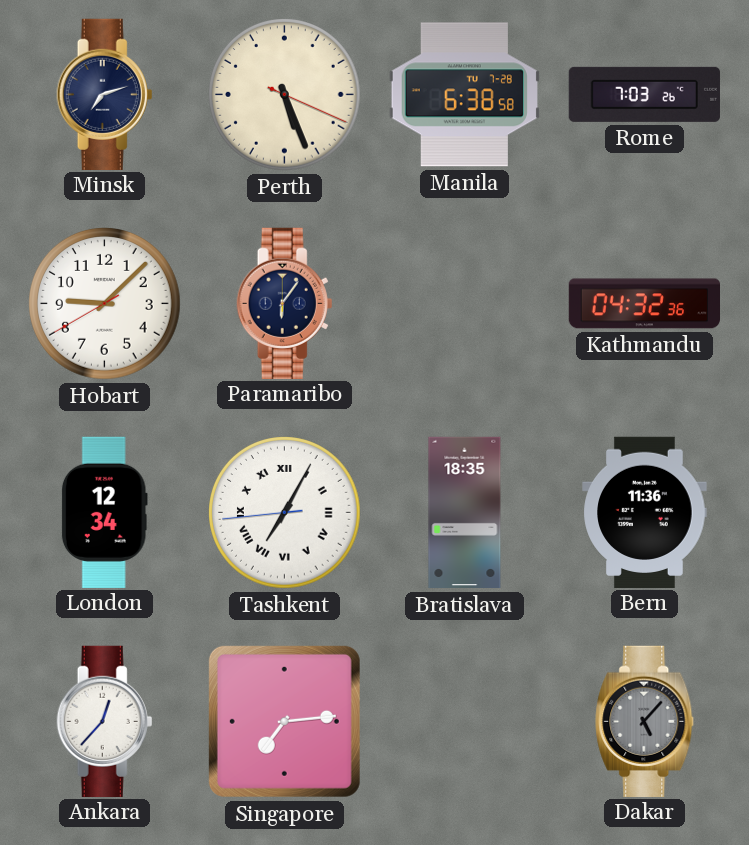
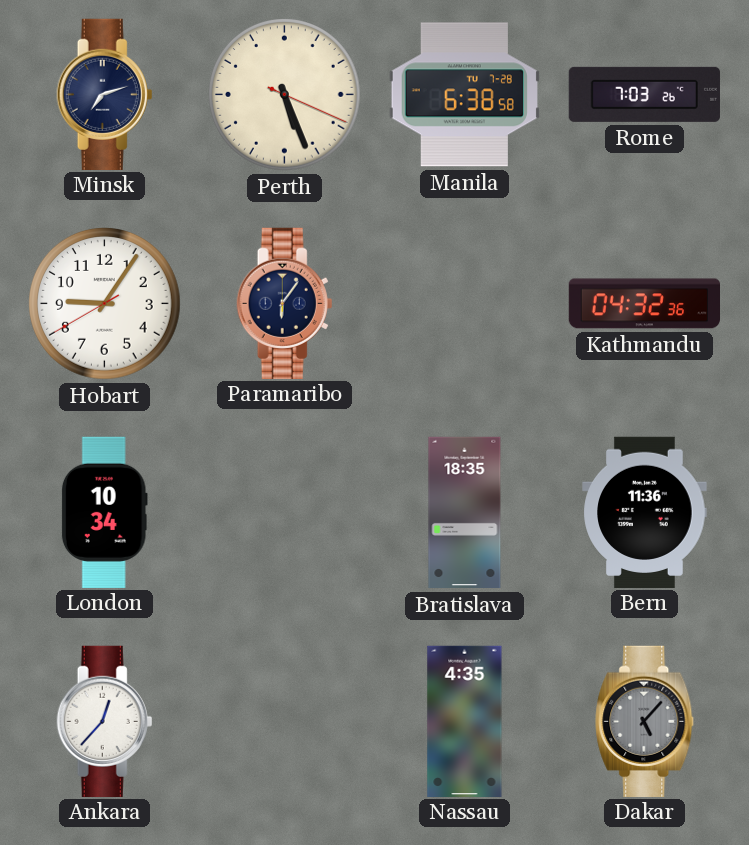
Hobart: 9:07 -> 9:05 (105, 304)
London: 12:34 -> 10:34 (104, 512)
Tashkent: 7:04 -> none (285, 513)
Singapore: 7:14 -> none (284, 721)
Nassau: none -> 4:35 (465, 721)
